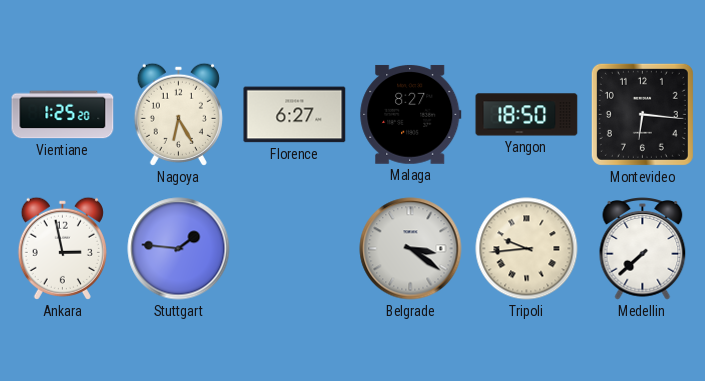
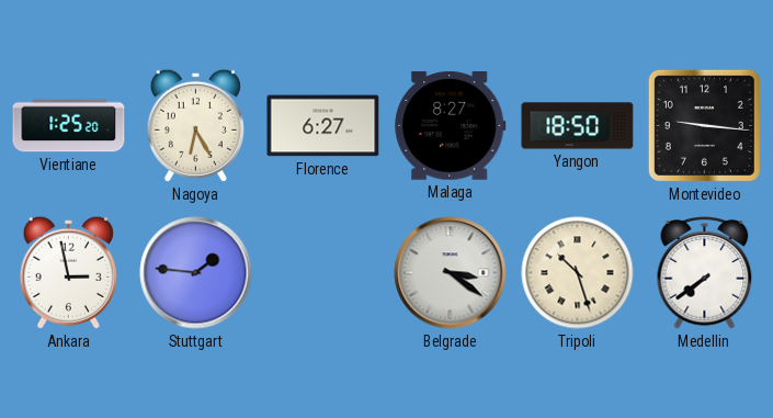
Montevideo: 6:16 -> 9:16 (704, 125)
Tripoli: 9:44 -> 10:27 (578, 273)
Medellin: 7:38 -> 7:39 (705, 273)
